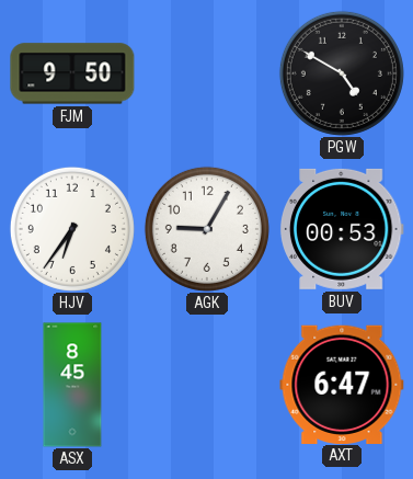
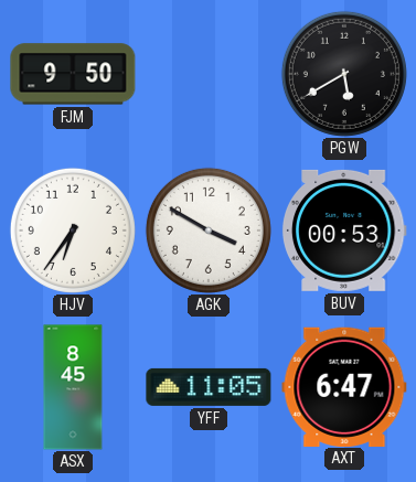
PGW: 4:50 -> 5:40 (344, 74)
AGK: 9:05 -> 3:50 (209, 231)
YFF: none -> 11:05 (209, 387)
